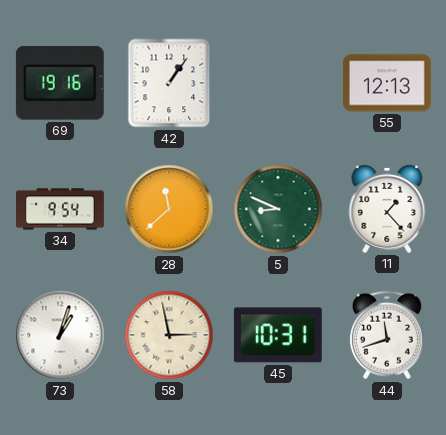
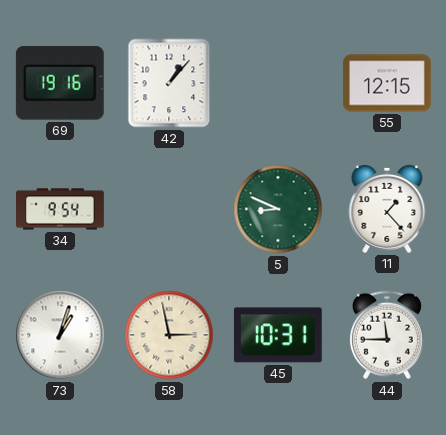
42: 1:06 -> 1:07 (169, 83)
55: 12:13 -> 12:15 (387, 83)
28: 11:38 -> none (169, 209)
44: 11:42 -> 11:45 (387, 335)
